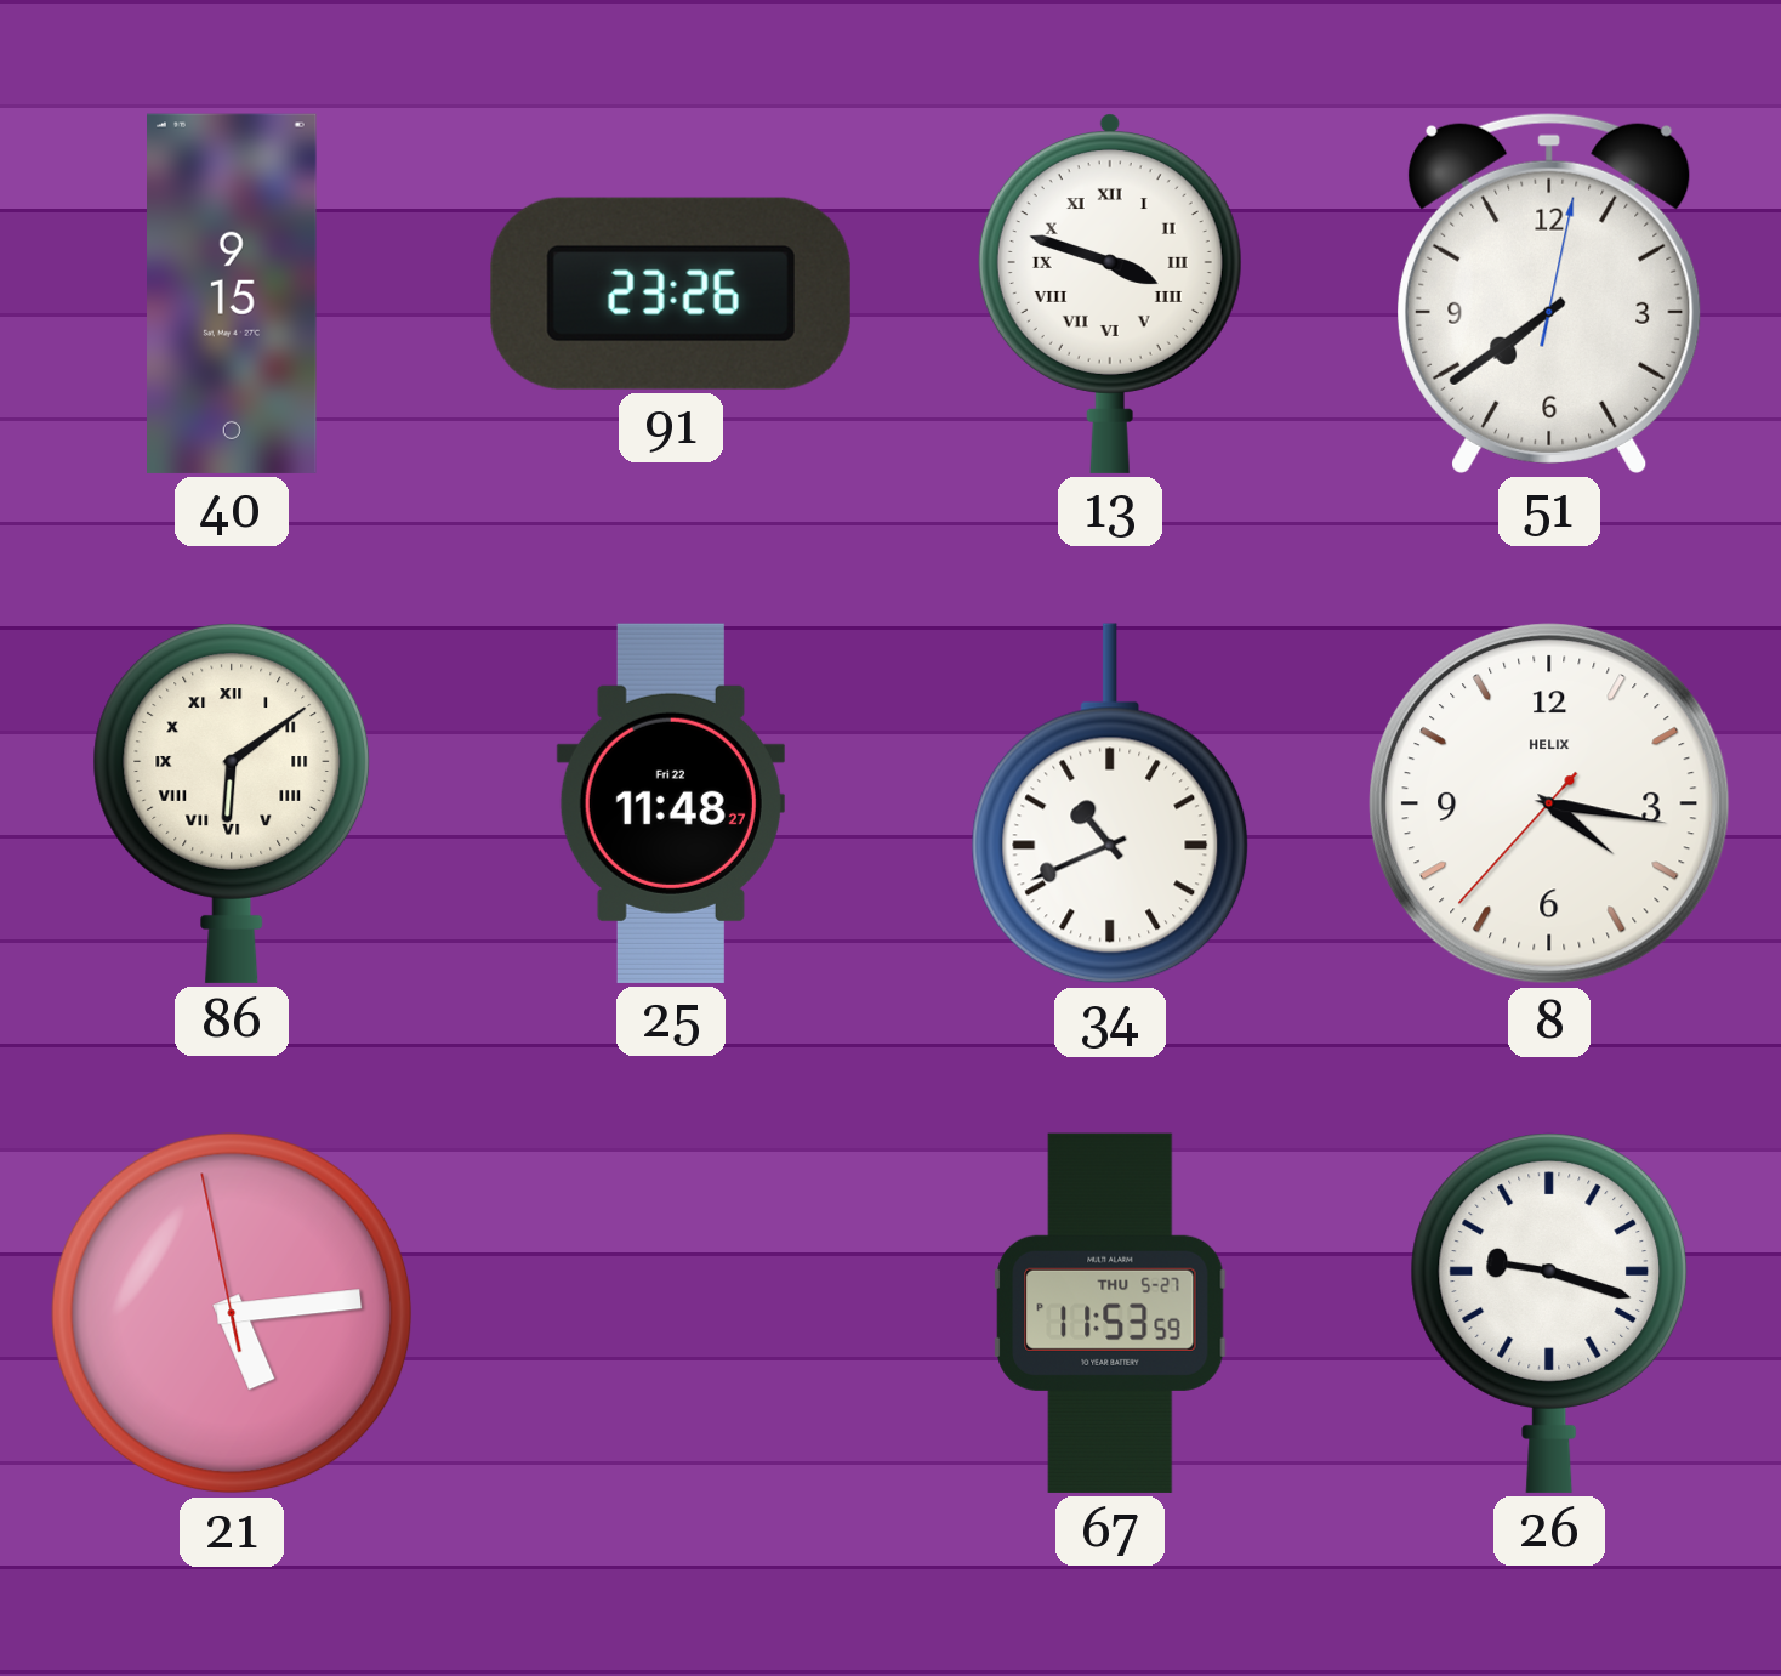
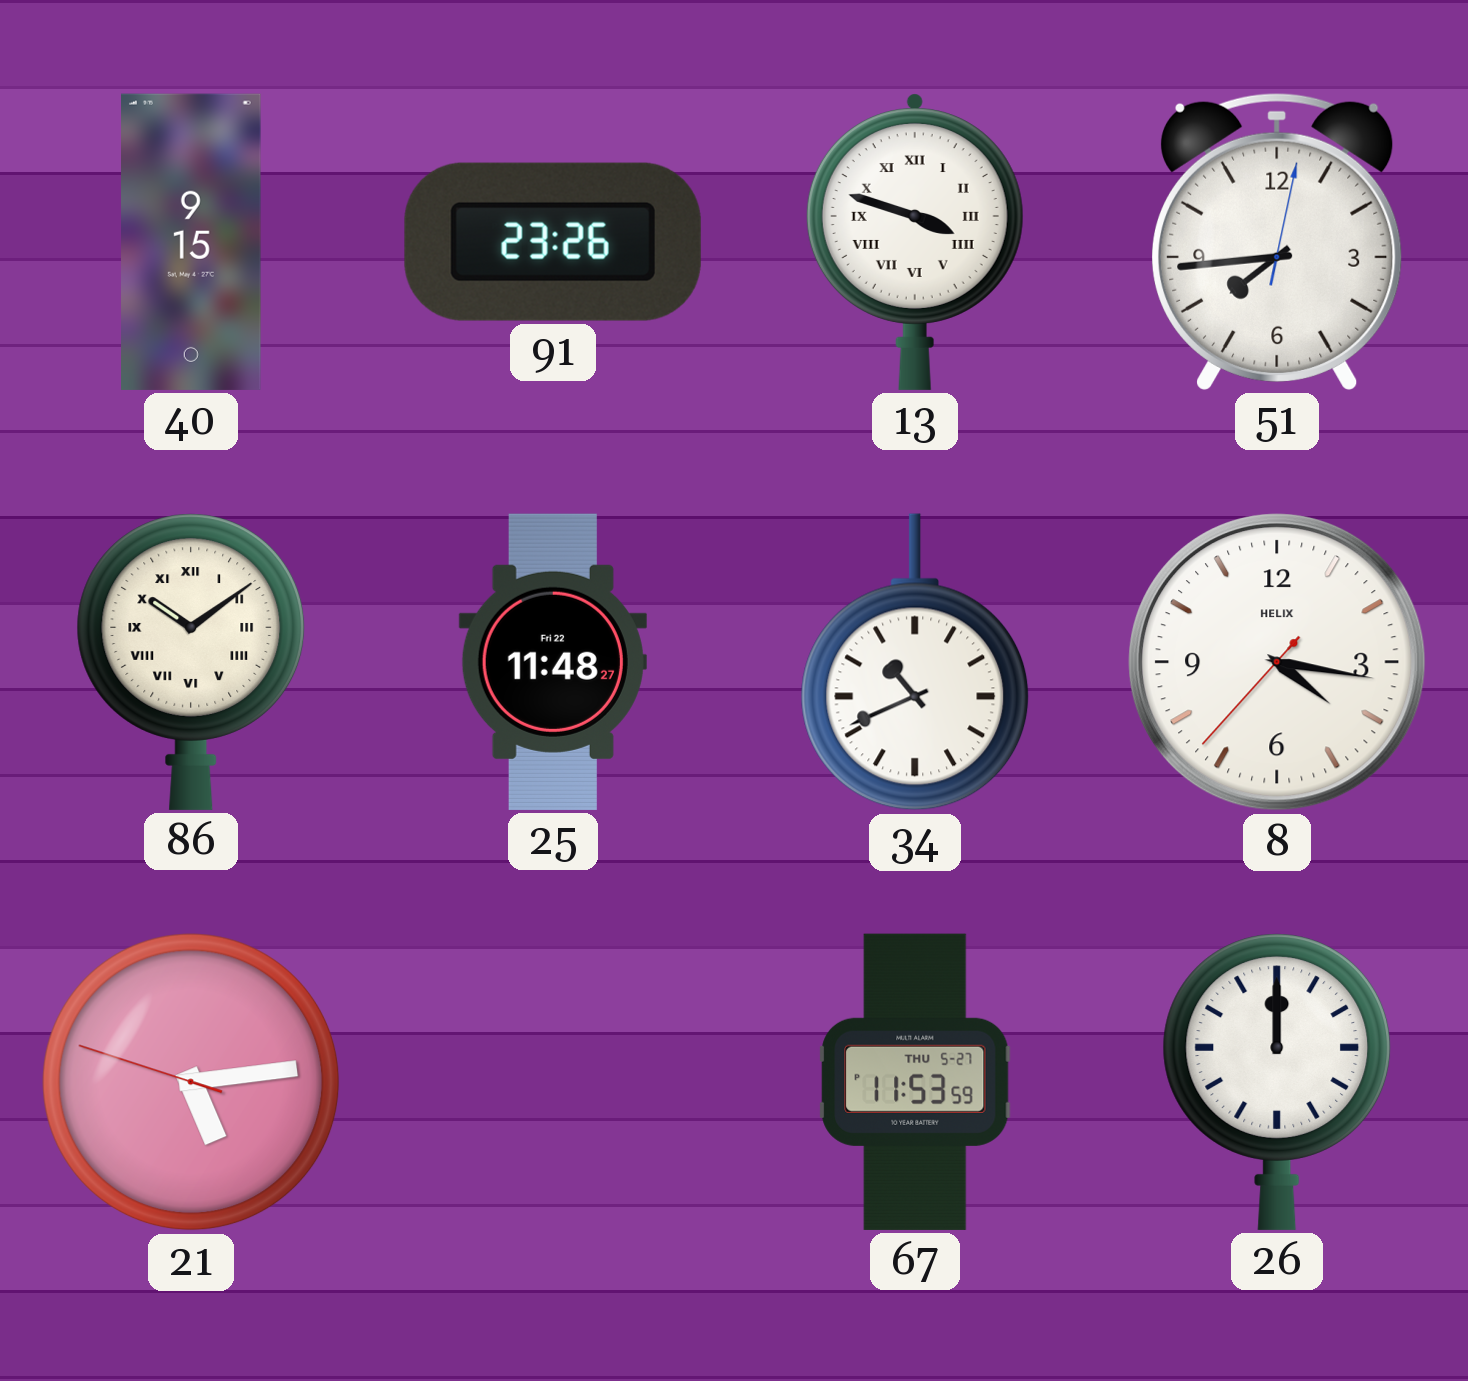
51: 7:39 -> 7:44 (1277, 241)
86: 6:09 -> 10:09 (191, 662)
21: 5:13:58 -> 5:13:48 (191, 1082)
26: 9:18 -> 12:00 (1277, 1082)
